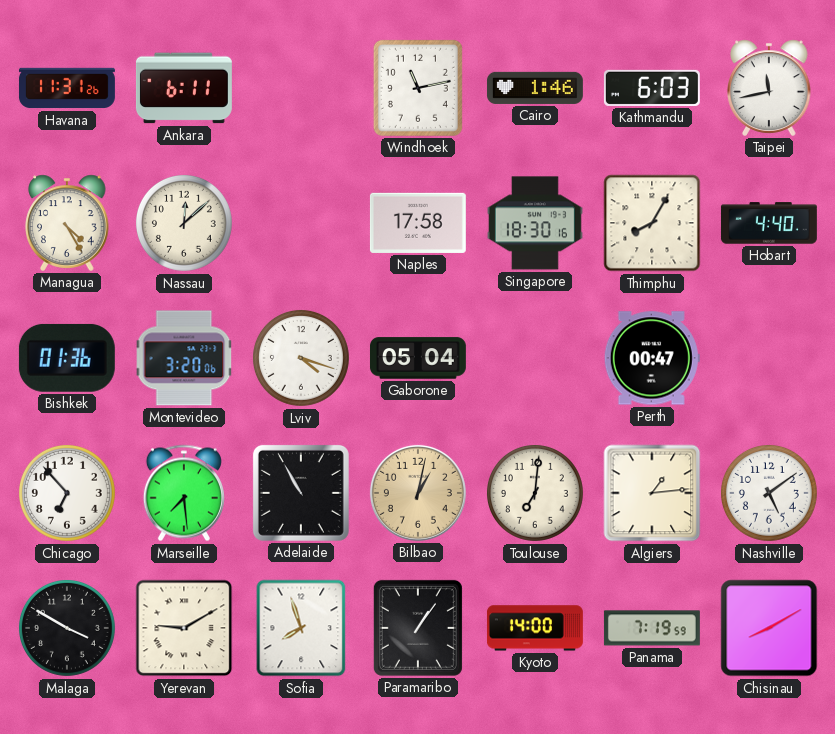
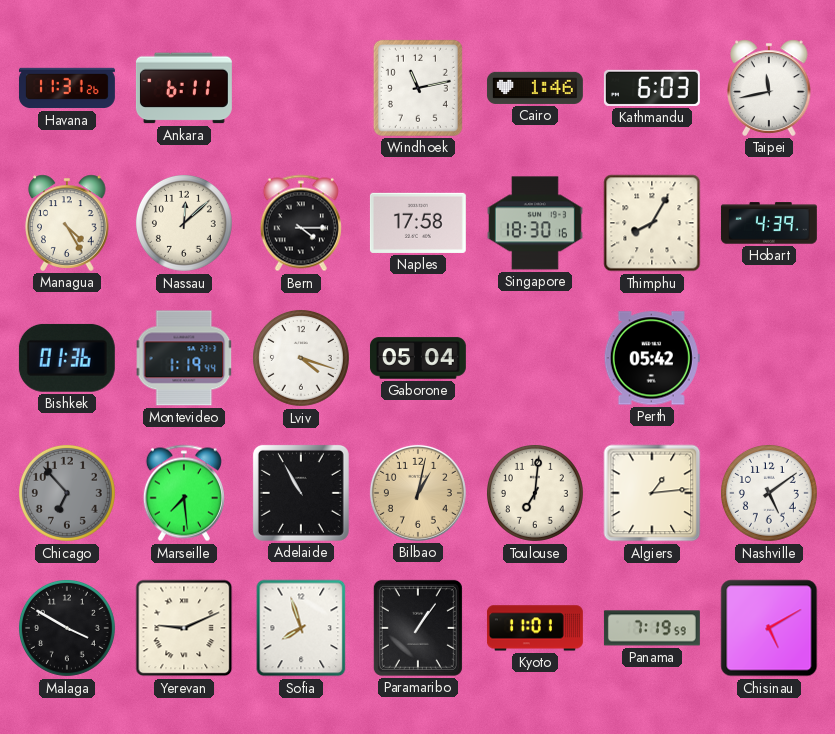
Bern: none -> 4:15 (301, 223)
Hobart: 4:40 -> 4:39 (769, 223)
Montevideo: 3:20 -> 1:19 (184, 358)
Perth: 00:47 -> 05:42 (652, 358)
Chicago dial: white -> grey (67, 493)
Yerevan: 9:10 -> 9:11 (184, 628)
Kyoto: 14:00 -> 11:01 (535, 628)
Chisinau: 8:10 -> 5:10 (769, 628)
